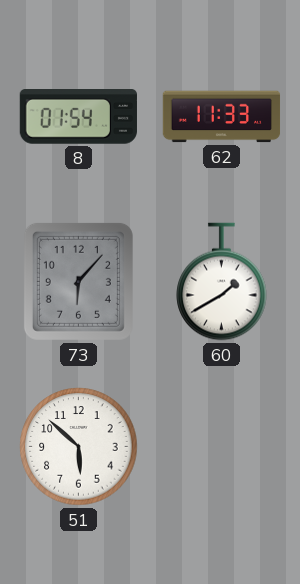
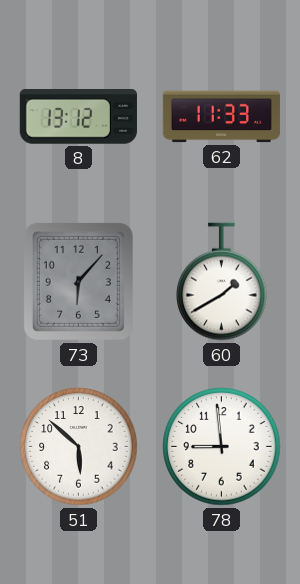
8: 01:54 -> 13:12 (78, 117)
78: none -> 8:59 (222, 447)
